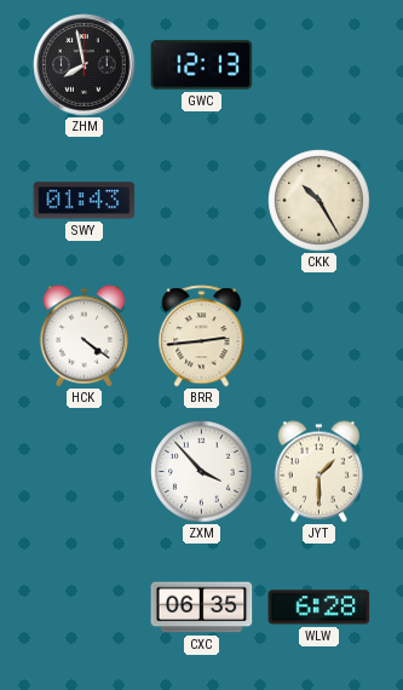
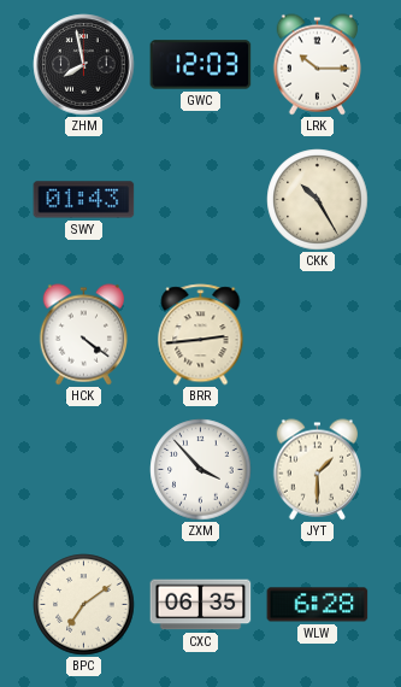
GWC: 12:13 -> 12:03 (201, 65)
LRK: none -> 10:15 (317, 65)
BPC: none -> 7:09 (84, 605)
